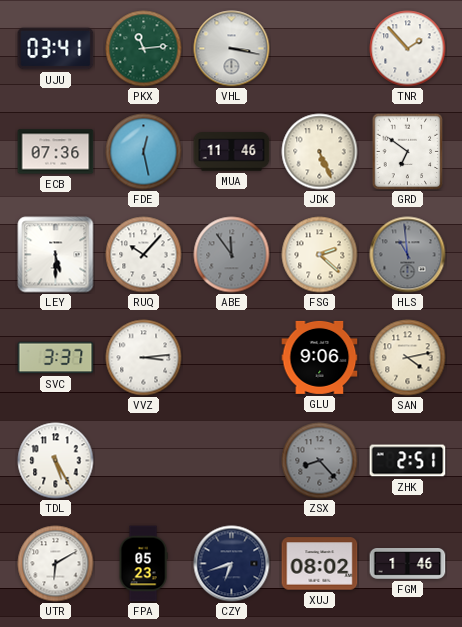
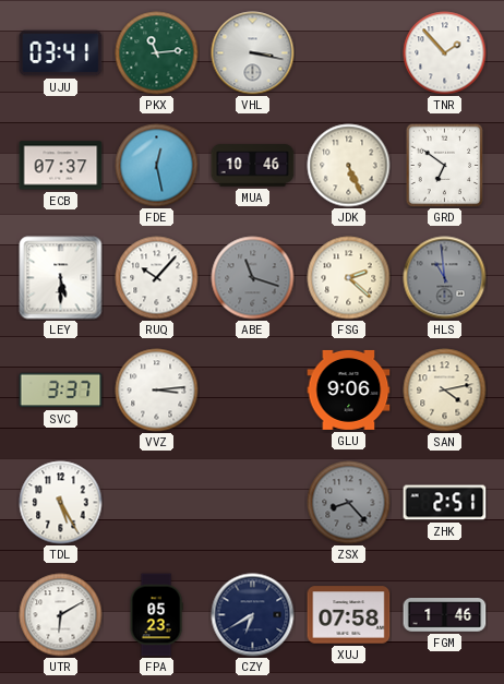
ECB: 07:36 -> 07:37 (61, 166)
MUA: 11:46 -> 10:46 (253, 166)
ABE: 11:54 -> 11:18 (253, 278)
CZY: 6:42 -> 6:40 (253, 615)
XUJ: 08:02 -> 07:58 (349, 615)
